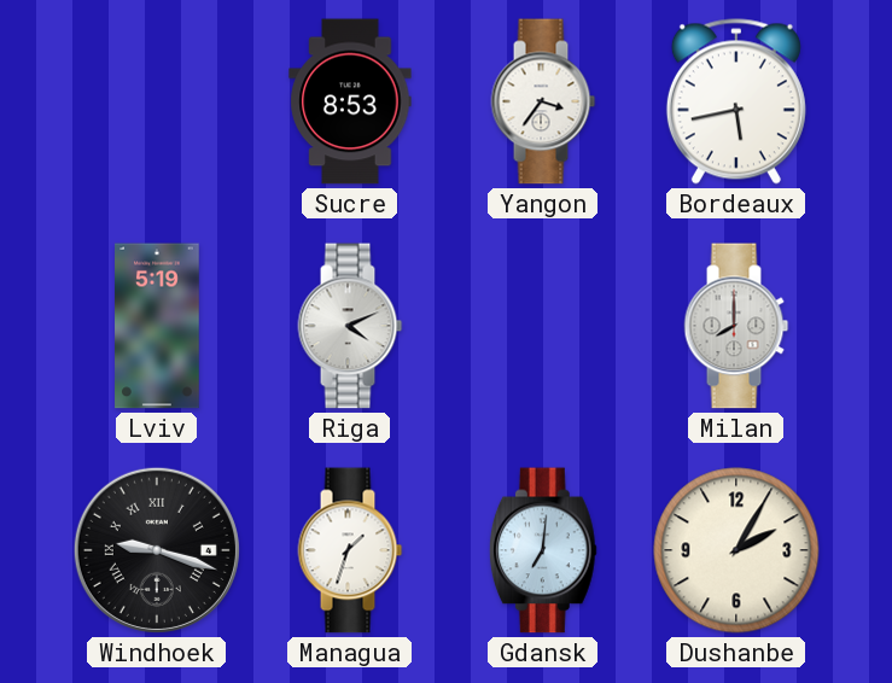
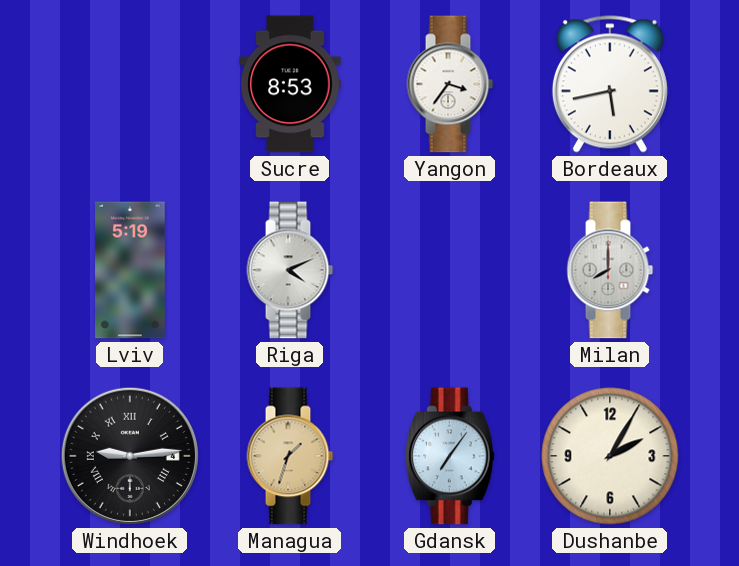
Windhoek: 9:18 -> 9:14 (130, 456)
Managua dial: white -> champagne (290, 456)
Gdansk: 7:01 -> 7:06 (450, 456)
